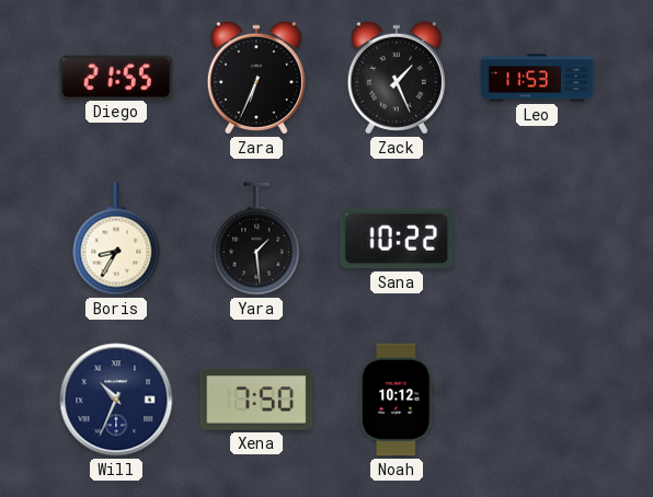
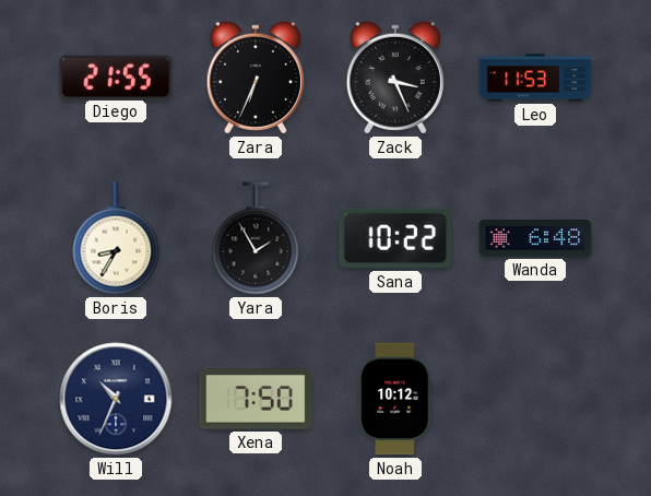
Zack: 1:26 -> 3:26 (395, 78)
Yara: 1:29 -> 1:55 (256, 238)
Wanda: none -> 6:48 (535, 238)
